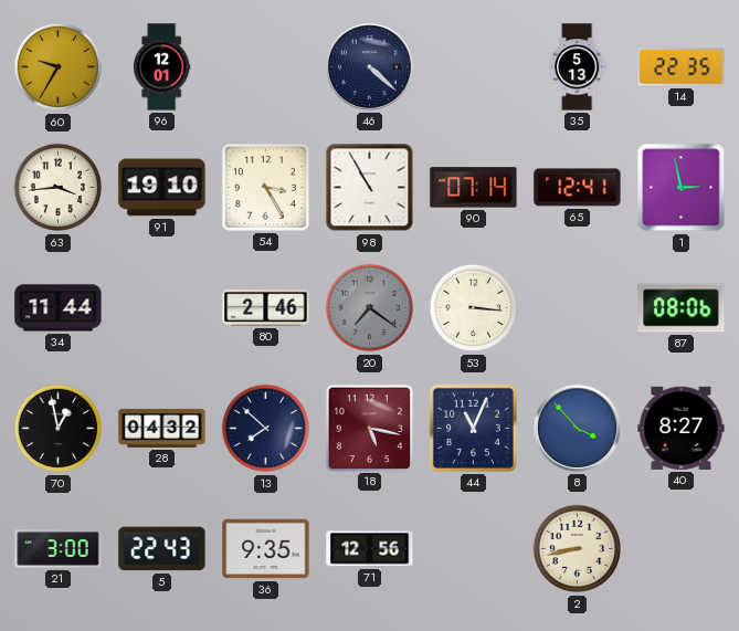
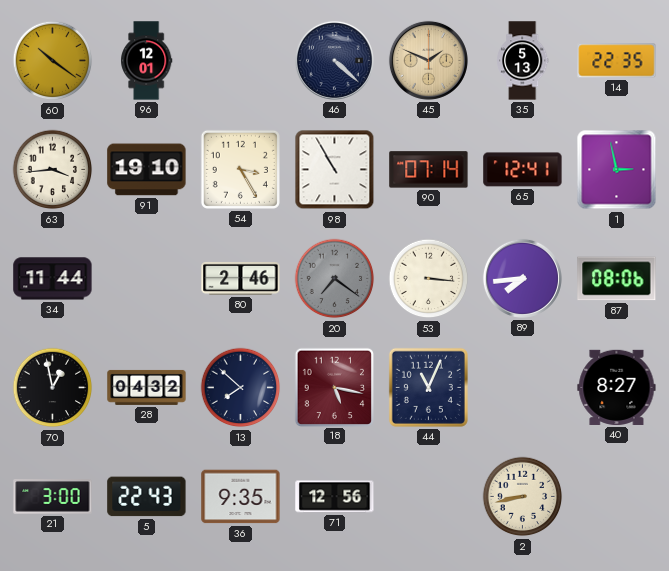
60: 9:35 -> 10:21 (53, 61)
45: none -> 1:49 (428, 60)
89: none -> 7:44 (522, 278)
8: 3:53 -> none (577, 428)
